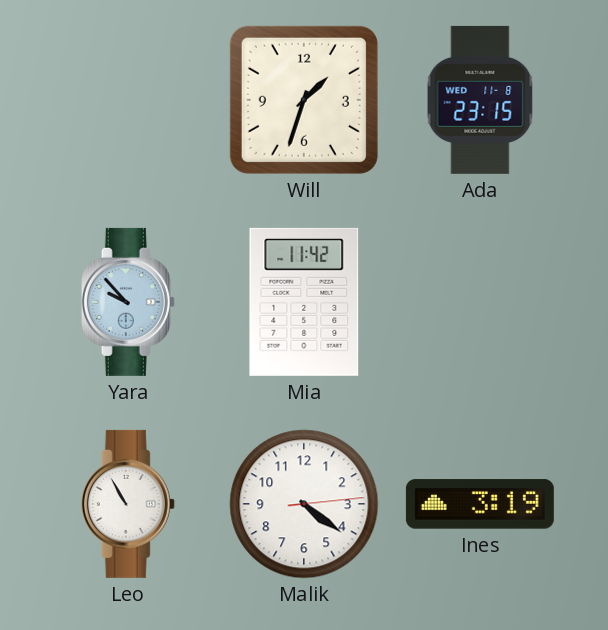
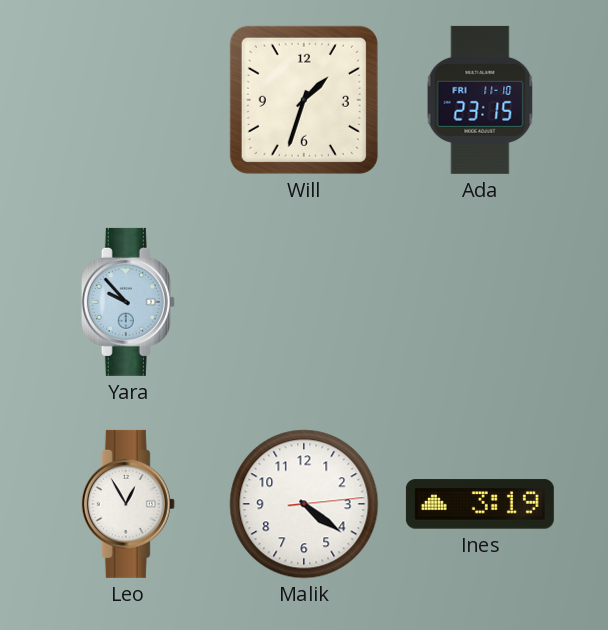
Ada date: WED 11-8 -> FRI 11-10 (480, 100)
Mia: 11:42 -> none (304, 302)
Leo: 10:55 -> 12:55 (128, 504)
